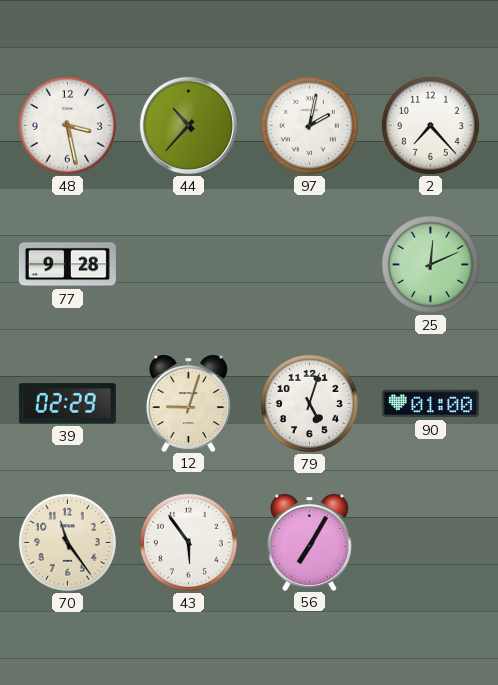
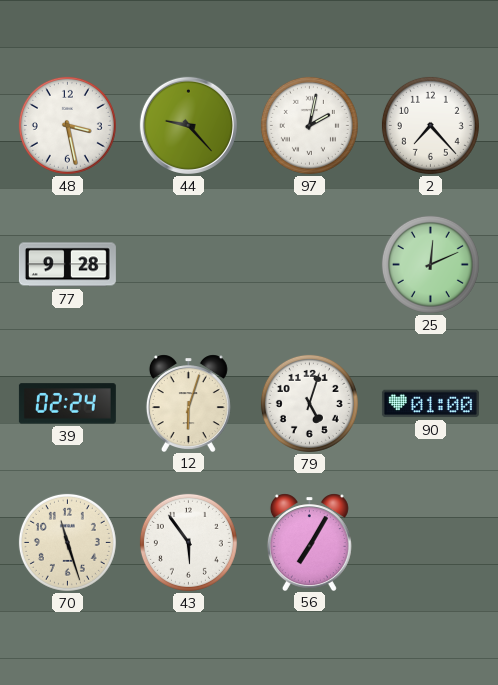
44: 10:37 -> 9:23 (188, 125)
39: 02:29 -> 02:24 (67, 404)
12: 9:03 -> 6:03 (188, 403)
70: 11:24 -> 11:27 (67, 542)
